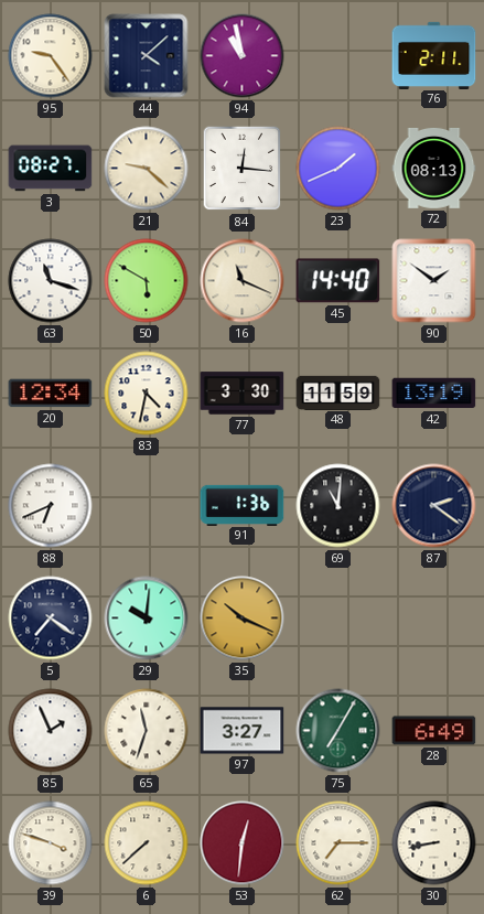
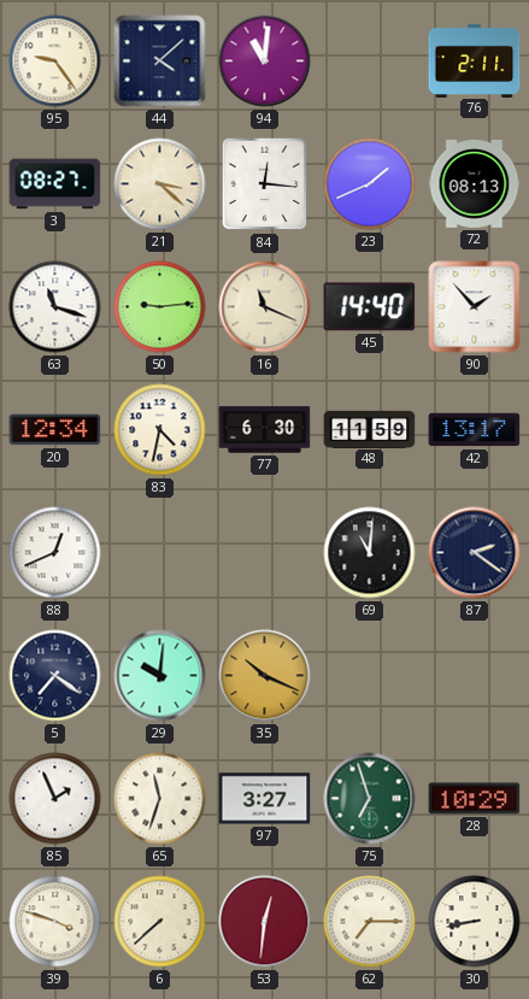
94: 10:58 -> 11:01 (265, 61)
21: 9:22 -> 3:22 (160, 184)
50: 5:50 -> 9:14 (160, 307)
90: 1:51 -> 1:53 (475, 307)
77: 3:30 -> 6:30 (265, 430)
42: 13:19 -> 13:17 (475, 430)
88: 6:41 -> 12:41 (55, 553)
91: 1:36 -> none (243, 505)
75: 7:05 -> 6:57 (370, 799)
28: 6:49 -> 10:29 (475, 799)
